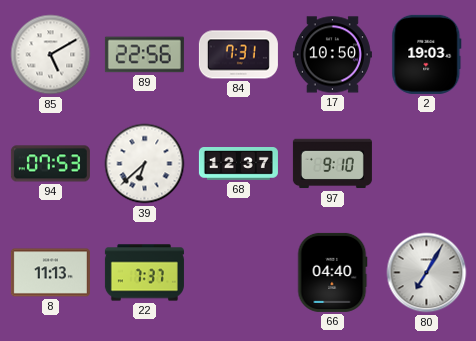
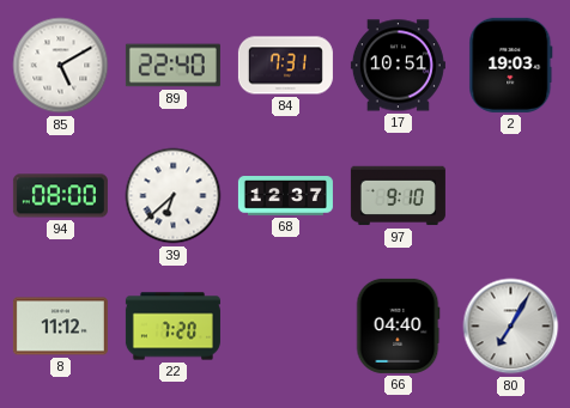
89: 22:56 -> 22:40 (172, 66)
17: 10:50 -> 10:51 (398, 66)
94: 07:53 -> 08:00 (60, 196)
8: 11:13 -> 11:12 (60, 327)
22: 7:37 -> 7:20 (172, 327)
